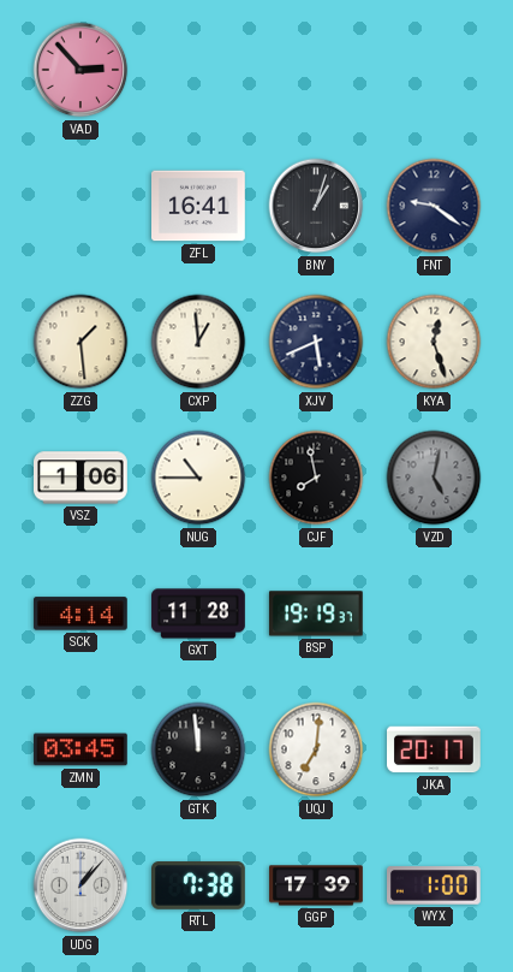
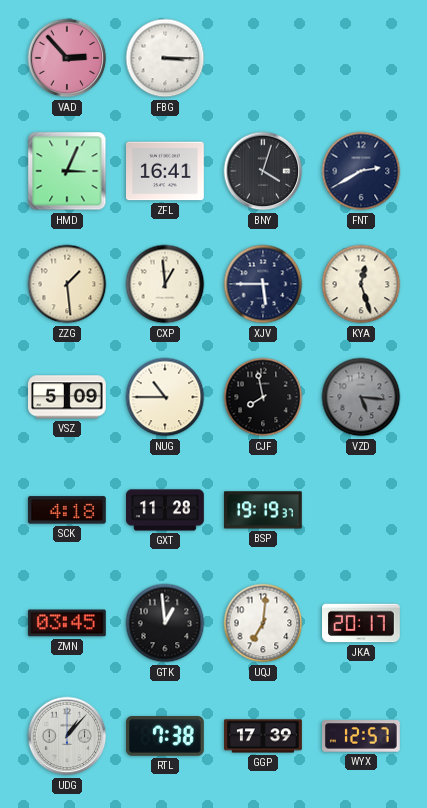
FBG: none -> 3:15 (165, 58)
HMD: none -> 3:04 (67, 171)
BNY: 1:03 -> 4:03 (263, 171)
FNT: 9:21 -> 2:40 (361, 171)
XJV: 5:41 -> 5:45 (263, 284)
VSZ: 1:06 -> 5:09 (67, 397)
VZD: 5:02 -> 5:16 (361, 397)
SCK: 4:14 -> 4:18 (67, 510)
GTK: 11:59 -> 12:59 (165, 623)
WYX: 1:00 -> 12:57 (362, 736)
